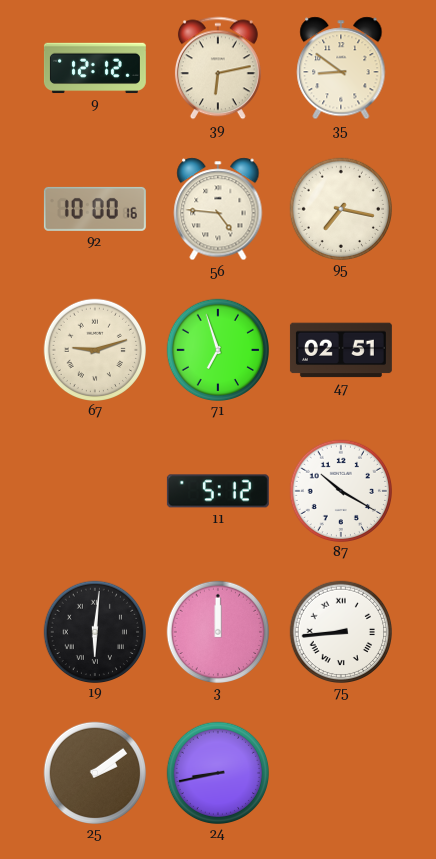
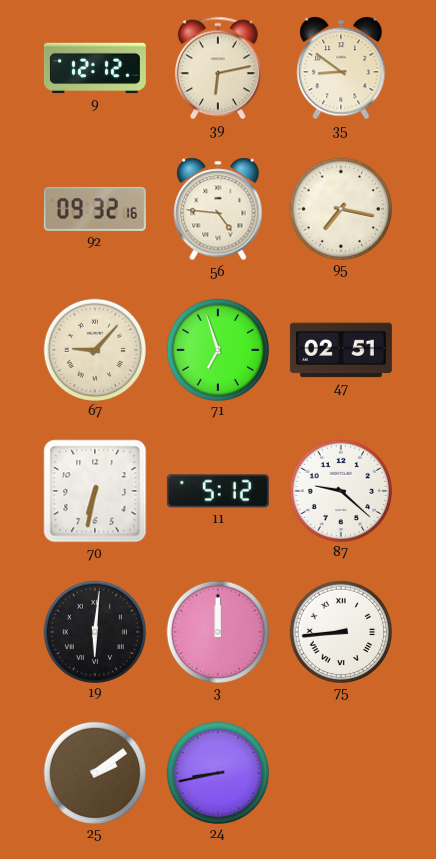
92: 10:00 -> 09:32 (95, 209)
67: 9:12 -> 9:07 (94, 349)
70: none -> 6:32 (95, 491)
87: 10:20 -> 9:22 (340, 490)
